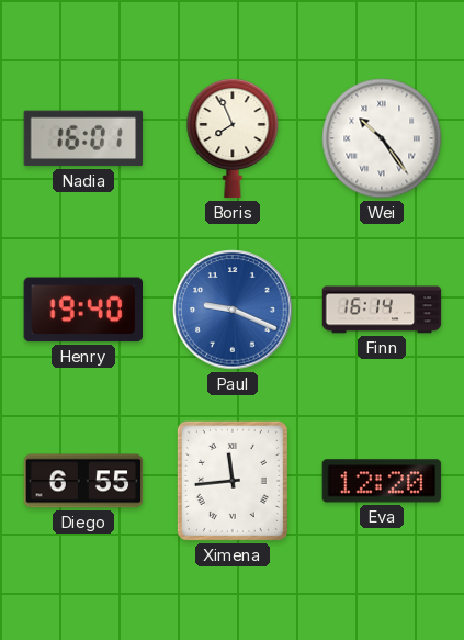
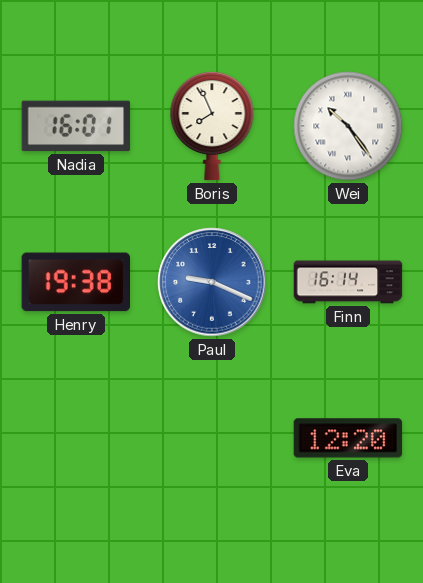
Henry: 19:40 -> 19:38 (75, 282)
Diego: 6:55 -> none (83, 481)
Ximena: 11:44 -> none (233, 481)
